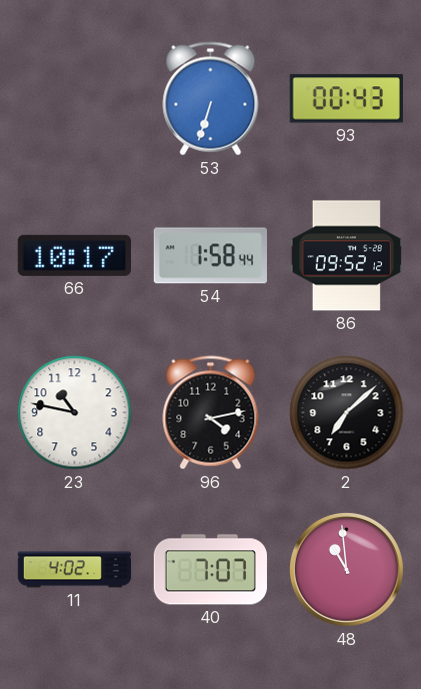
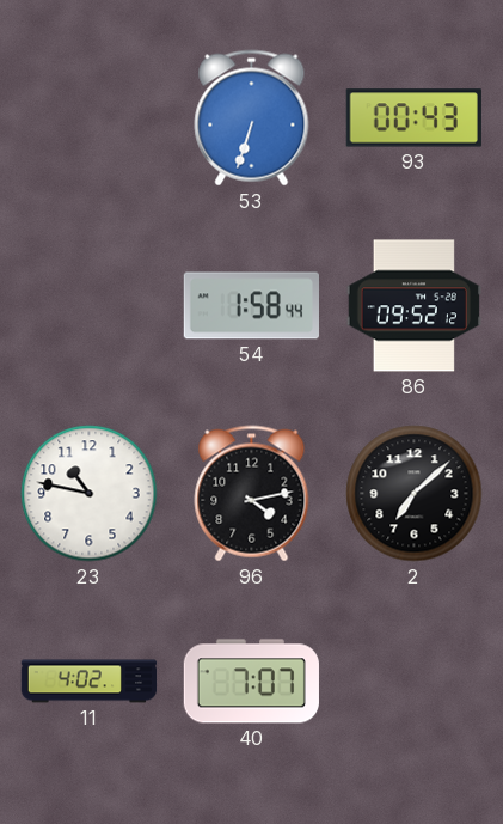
66: 10:17 -> none (74, 255)
48: 10:59 -> none (346, 569)
